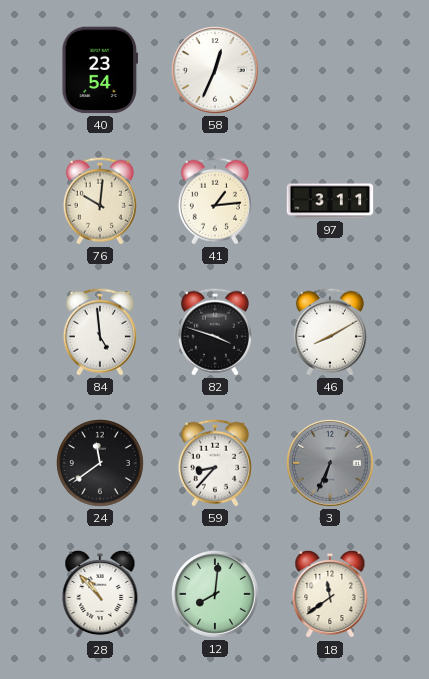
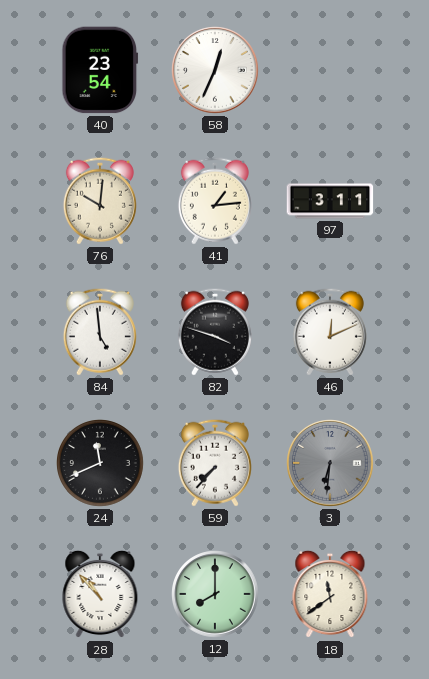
46: 8:10 -> 12:11 (330, 332)
24: 11:39 -> 11:41 (100, 463)
59: 8:37 -> 7:37 (215, 463)
3: 6:34 -> 6:31 (330, 463)
12: 8:01 -> 8:00 (215, 594)
